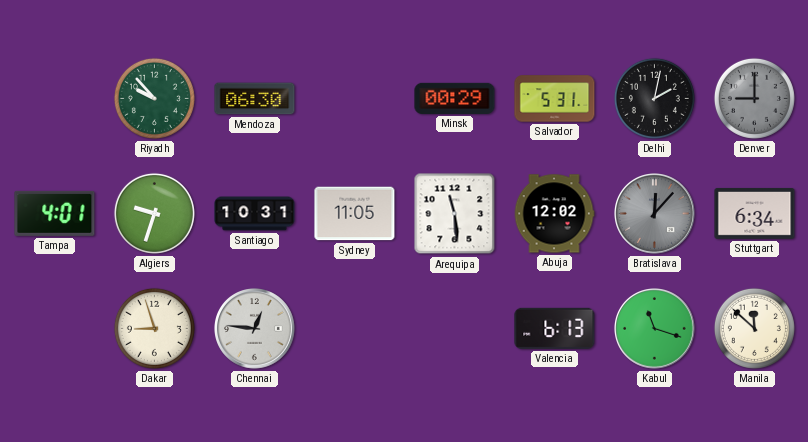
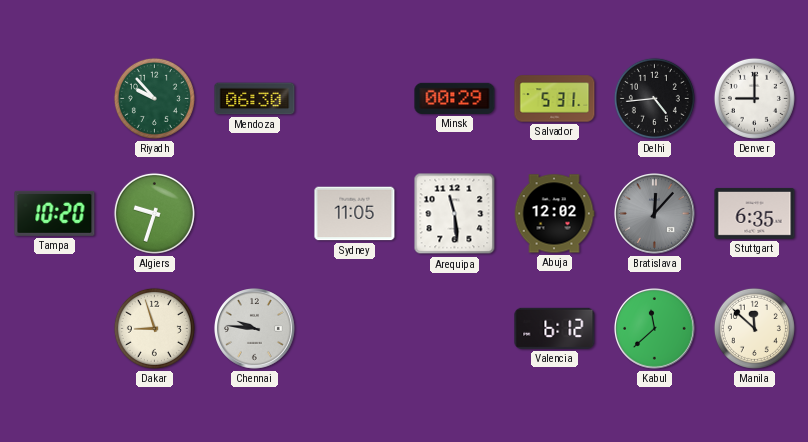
Delhi: 2:02 -> 4:44 (654, 98)
Denver dial: grey -> white (754, 98)
Tampa: 4:01 -> 10:20 (55, 213)
Santiago: 10:31 -> none (255, 214)
Stuttgart: 6:34 -> 6:35 (755, 213)
Chennai: 12:46 -> 9:46 (255, 329)
Valencia: 6:13 -> 6:12 (555, 328)
Kabul: 11:18 -> 11:38 (655, 329)
